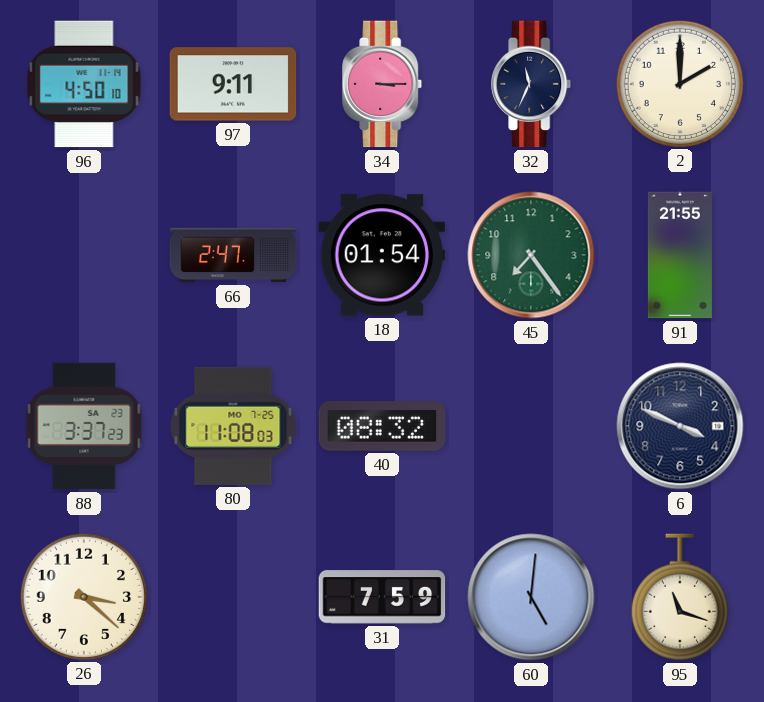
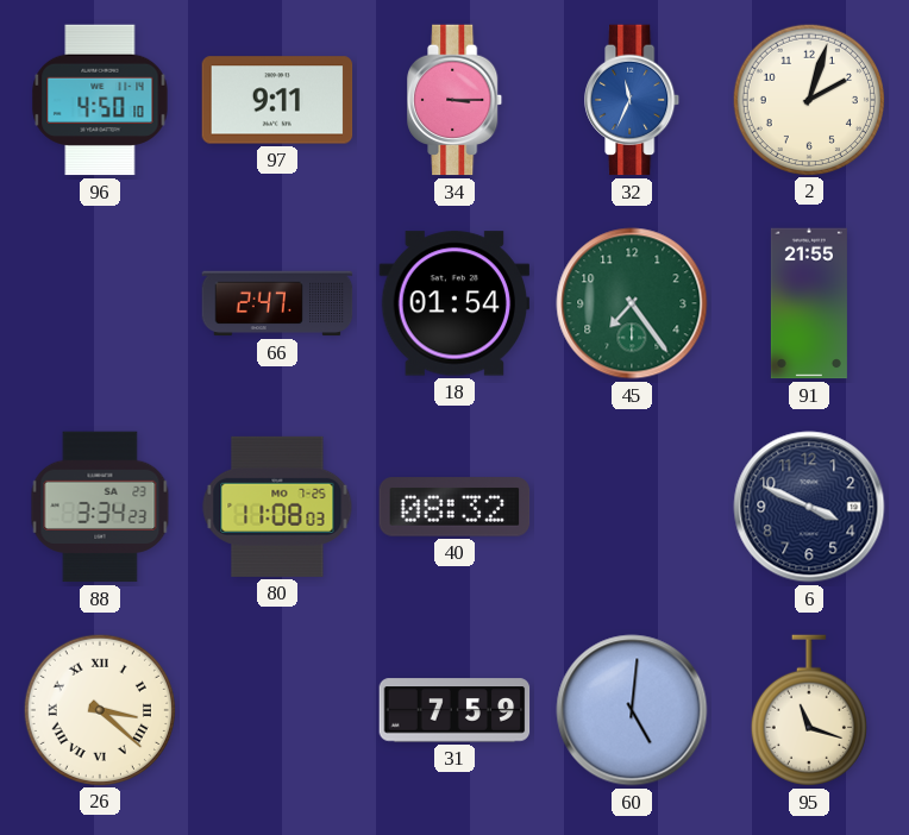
32 dial: navy -> blue (633, 100)
2: 2:00 -> 2:03 (808, 99)
88: 3:37 -> 3:34 (100, 507)
26 numerals: Arabic -> Roman (99, 709)
